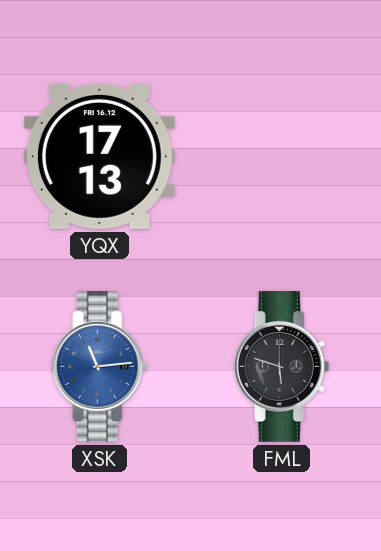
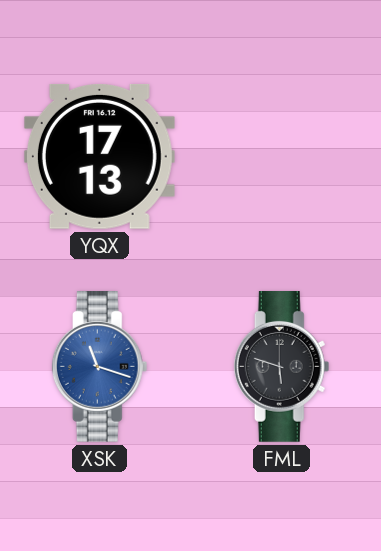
XSK: 11:14 -> 11:18 (100, 367)
